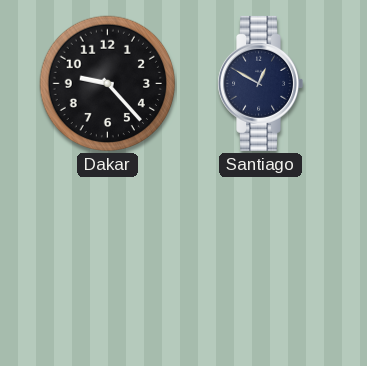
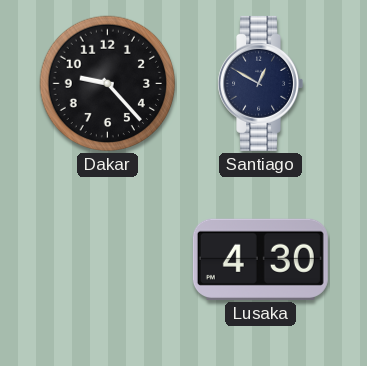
Lusaka: none -> 4:30 (260, 259)
